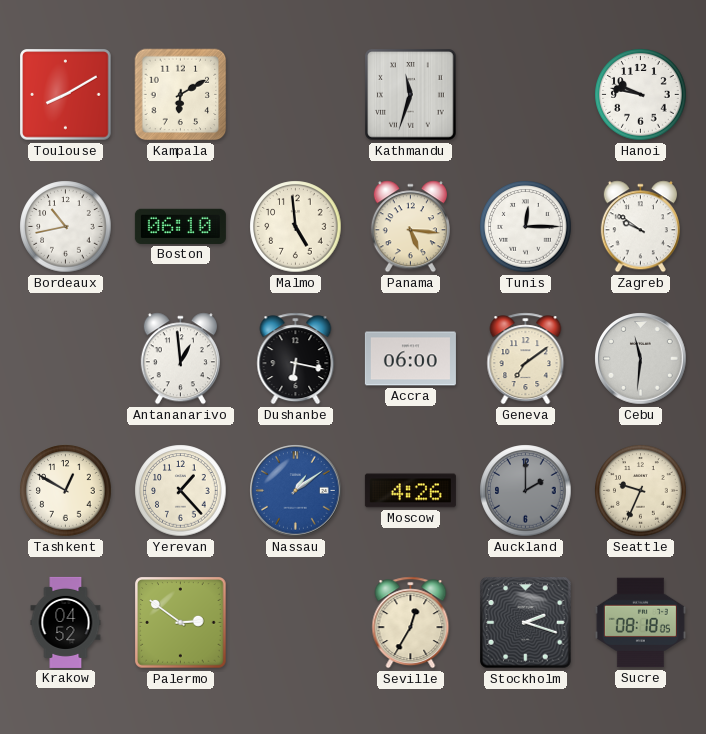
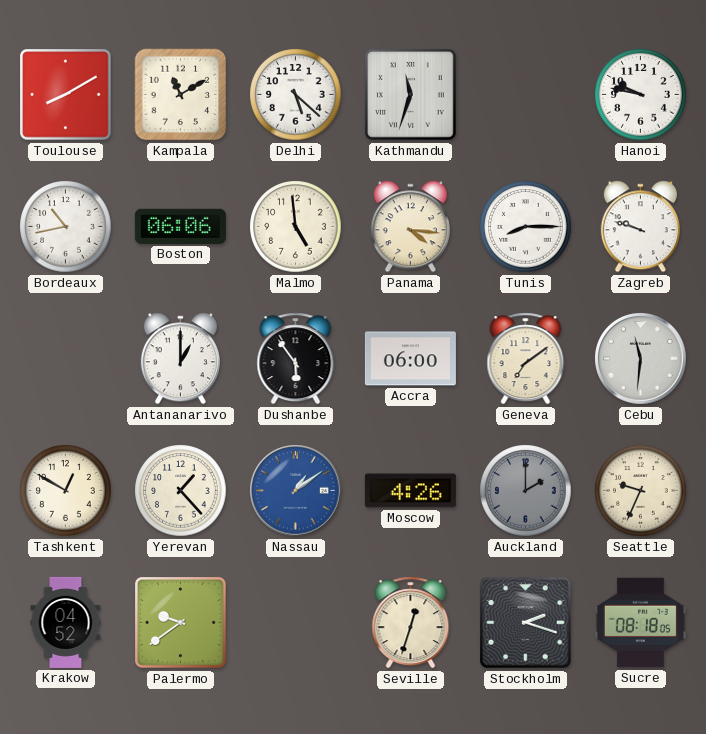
Kampala: 6:10 -> 11:10 (181, 95)
Delhi: none -> 5:22 (296, 95)
Boston: 06:10 -> 06:06 (180, 226)
Panama: 5:16 -> 4:16 (410, 227)
Tunis: 12:15 -> 8:15 (526, 227)
Zagreb: 9:51 -> 9:48 (640, 227)
Antananarivo: 12:59 -> 1:00 (180, 359)
Dushanbe: 6:17 -> 5:54 (296, 359)
Palermo: 2:51 -> 9:39 (181, 623)
Seville: 12:35 -> 12:33 (411, 623)
